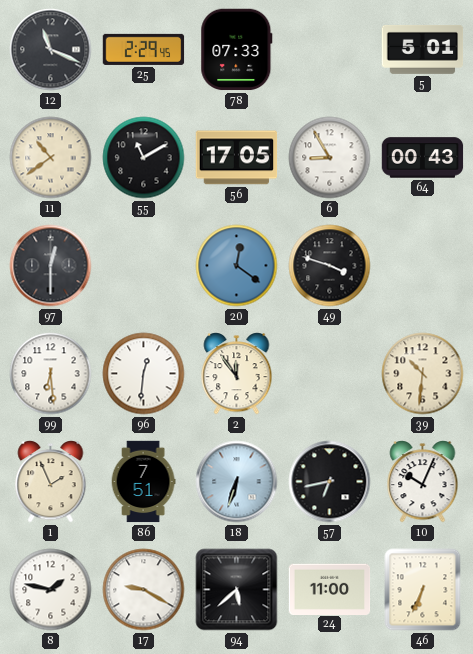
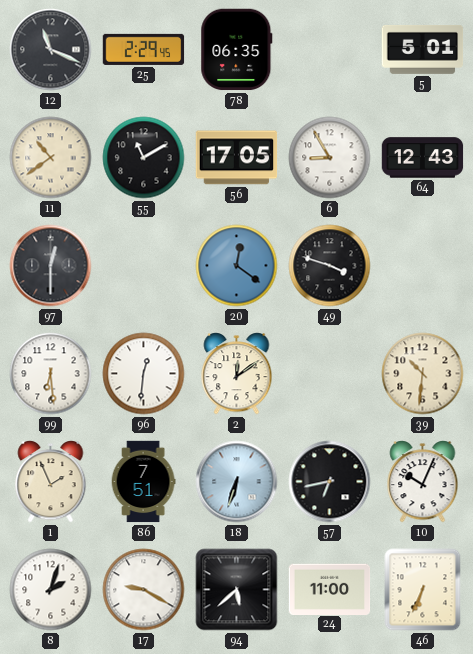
78: 07:33 -> 06:35 (237, 50)
64: 00:43 -> 12:43 (423, 158)
2: 11:54 -> 12:09 (237, 374)
8: 1:47 -> 2:03 (51, 590)
